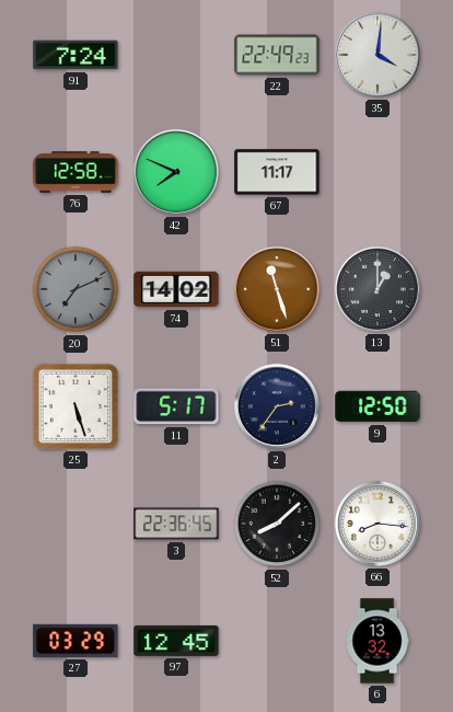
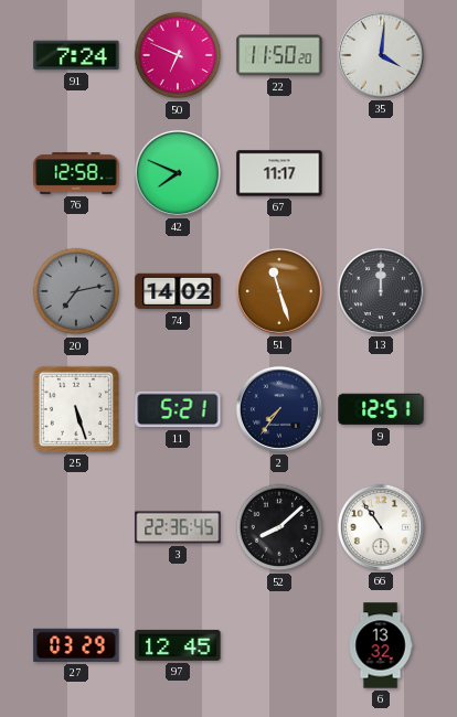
50: none -> 6:49 (178, 55)
22: 22:49 -> 11:50 (279, 55)
20: 7:11 -> 7:13 (76, 291)
13: 1:00 -> 12:00 (381, 291)
11: 5:17 -> 5:21 (178, 409)
2: 2:36 -> 7:36 (279, 409)
9: 12:50 -> 12:51 (381, 409)
66: 8:16 -> 10:54 (381, 527)
